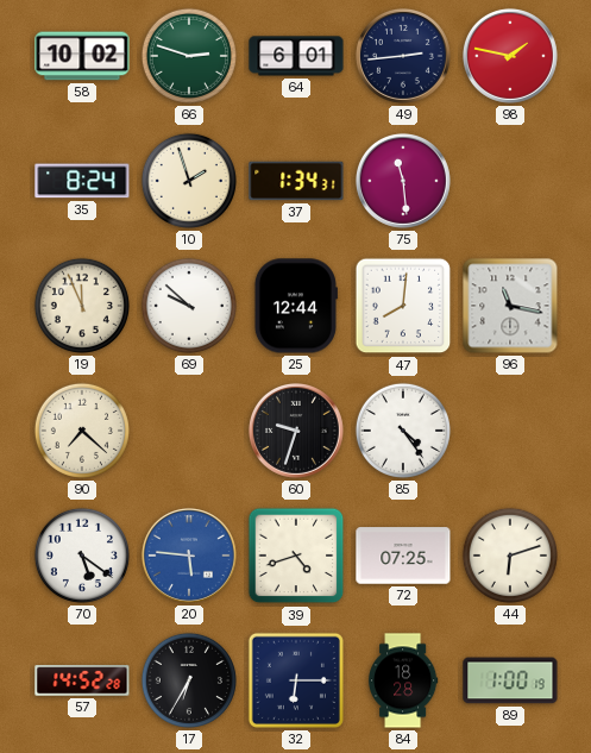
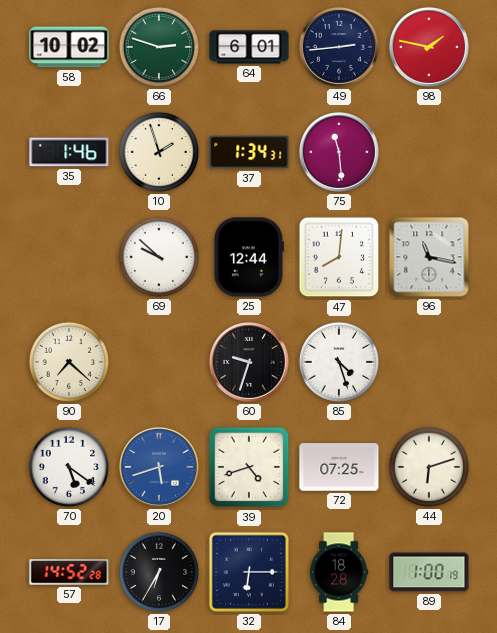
35: 8:24 -> 1:46 (69, 152)
19: 11:56 -> none (82, 306)
85: 4:24 -> 4:27 (339, 362)
20: 5:46 -> 5:42 (159, 467)
